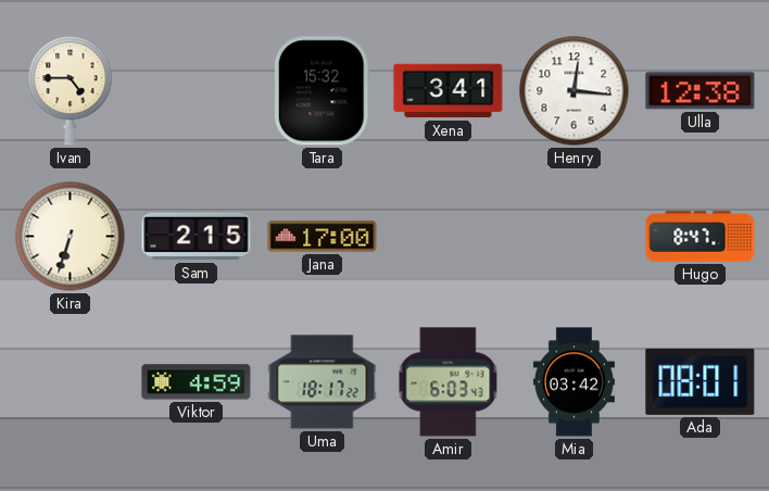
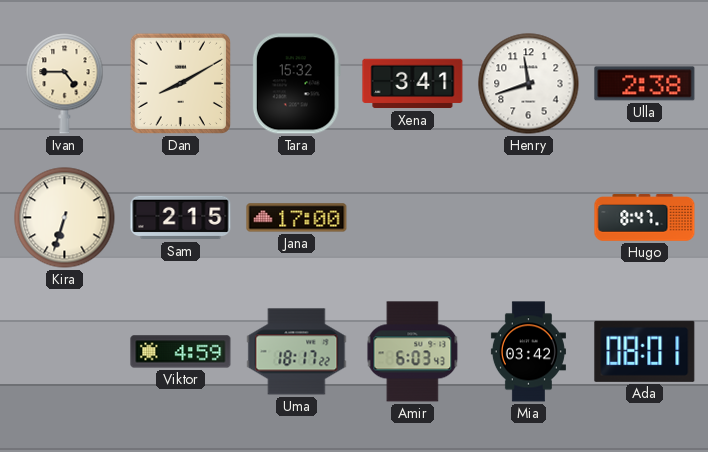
Dan: none -> 8:10 (181, 84)
Henry: 12:16 -> 11:42 (529, 84)
Ulla: 12:38 -> 2:38 (645, 84)
